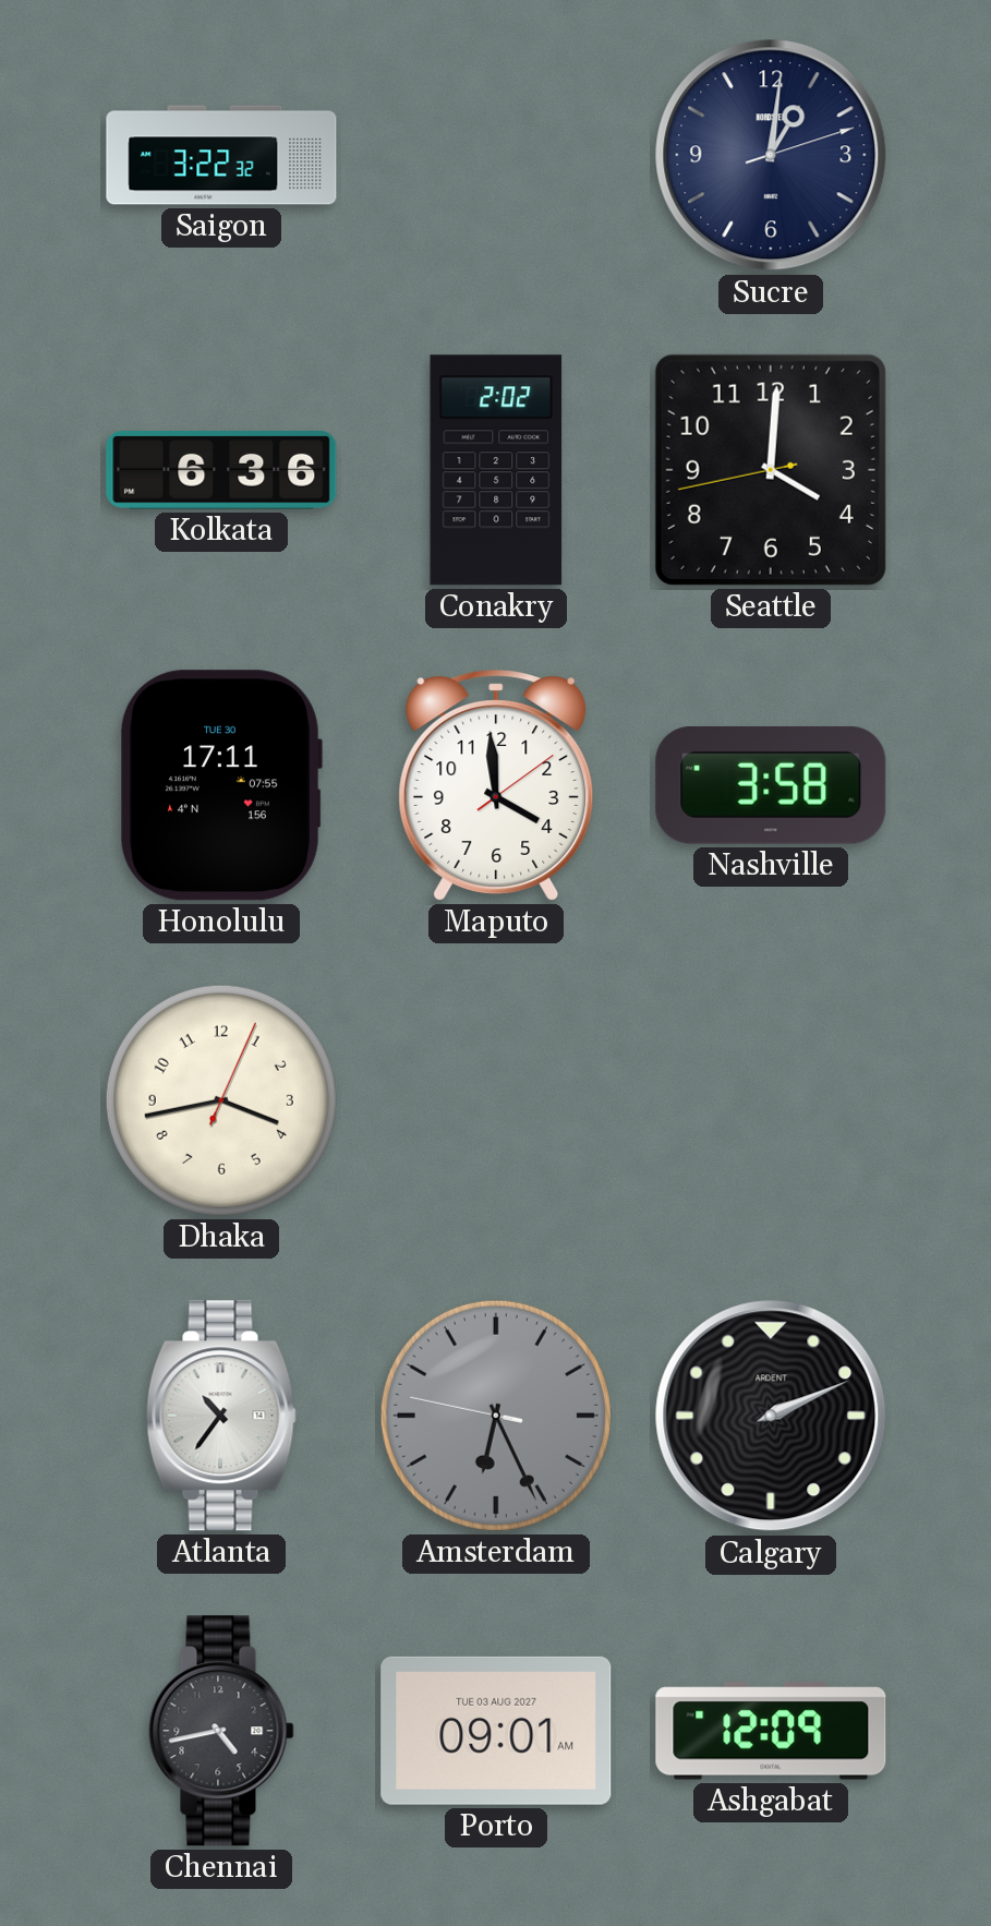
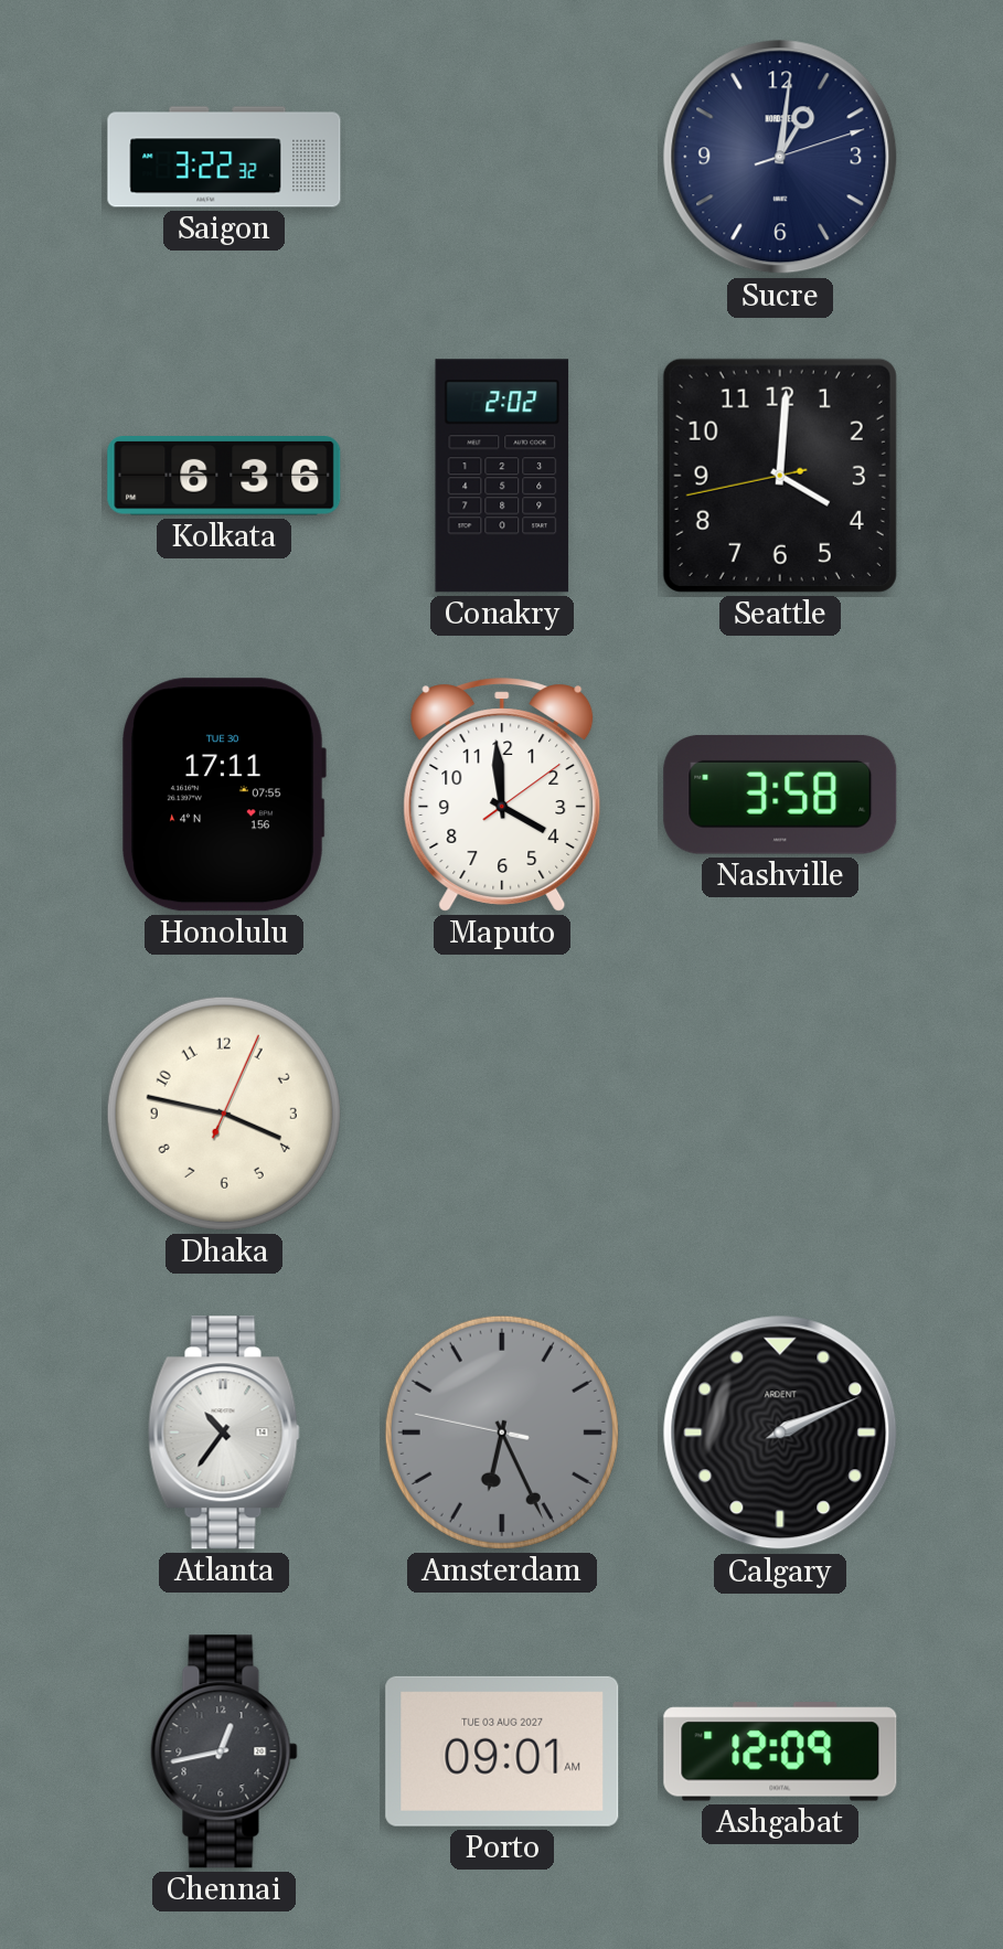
Dhaka: 3:43 -> 3:47 (224, 1114)
Chennai: 4:43 -> 12:43 (224, 1751)
